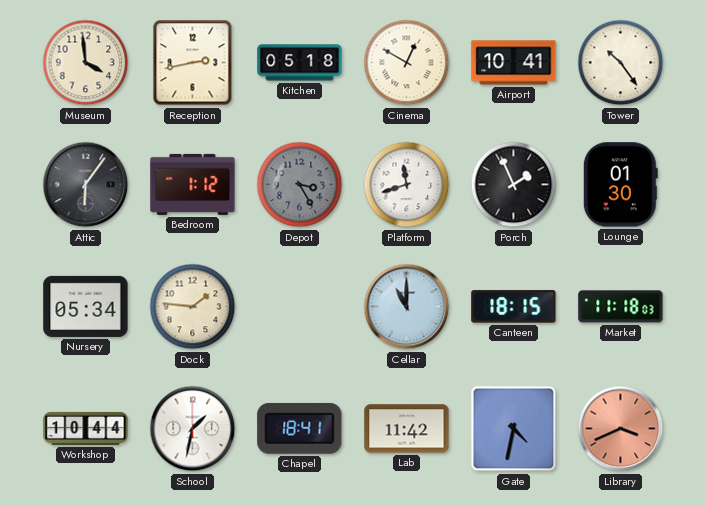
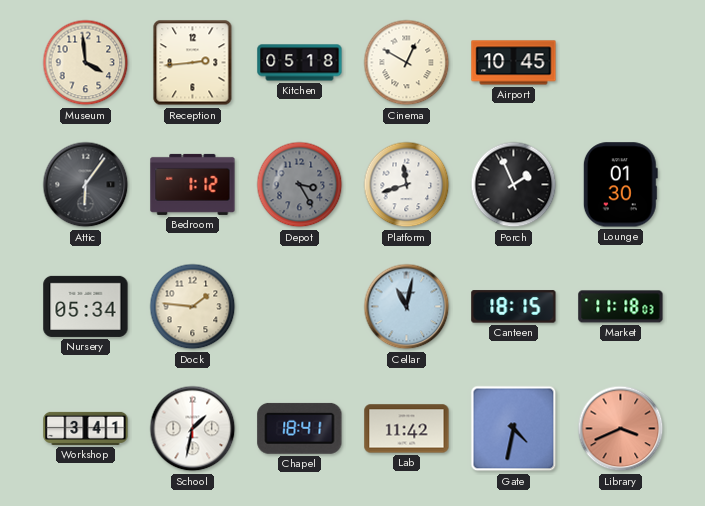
Reception: 2:43 -> 2:44 (193, 63)
Airport: 10:41 -> 10:45 (514, 63)
Tower: 10:24 -> none (621, 63)
Cellar: 11:00 -> 11:02 (407, 307)
Workshop: 10:44 -> 3:41 (86, 428)
